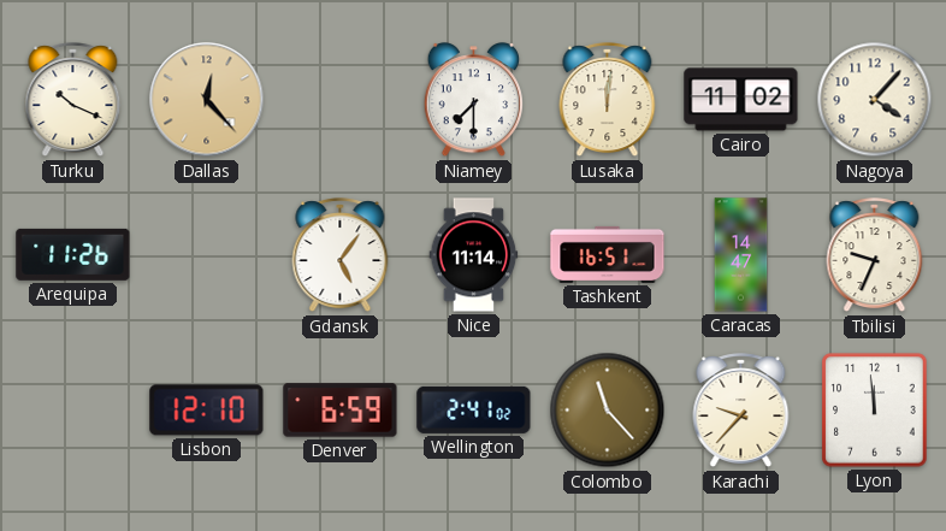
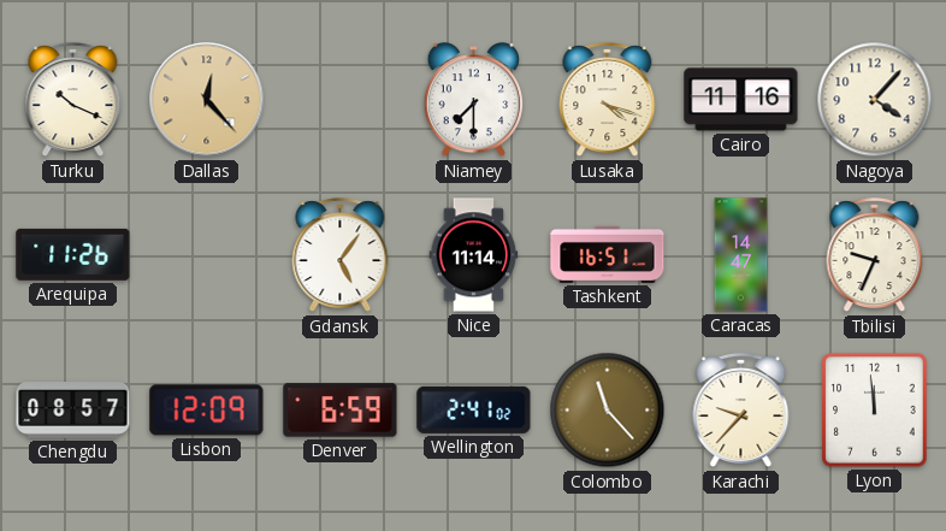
Lusaka: 12:01 -> 4:18 (608, 100)
Cairo: 11:02 -> 11:16 (741, 100)
Chengdu: none -> 08:57 (73, 411)
Lisbon: 12:10 -> 12:09 (207, 411)
